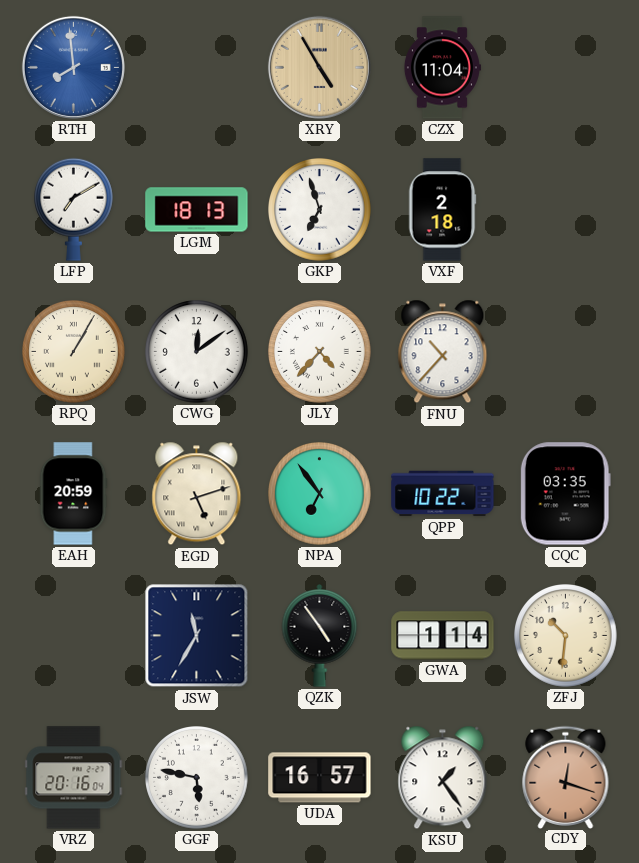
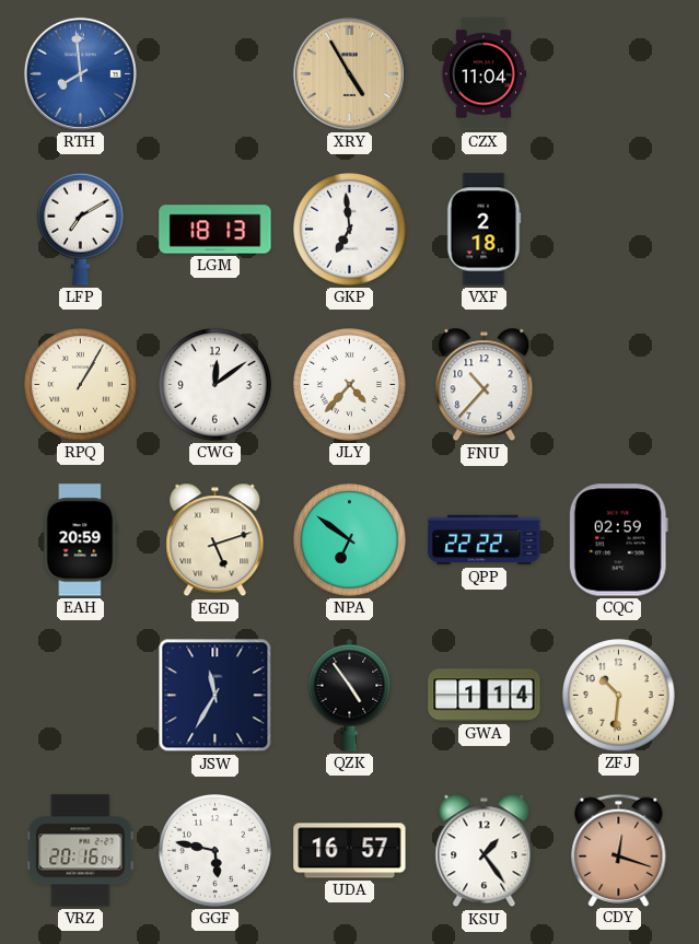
GKP: 6:57 -> 6:59 (350, 230)
NPA: 6:54 -> 6:51 (350, 540)
QPP: 10:22 -> 22:22 (485, 540)
CQC: 03:35 -> 02:59 (618, 540)
